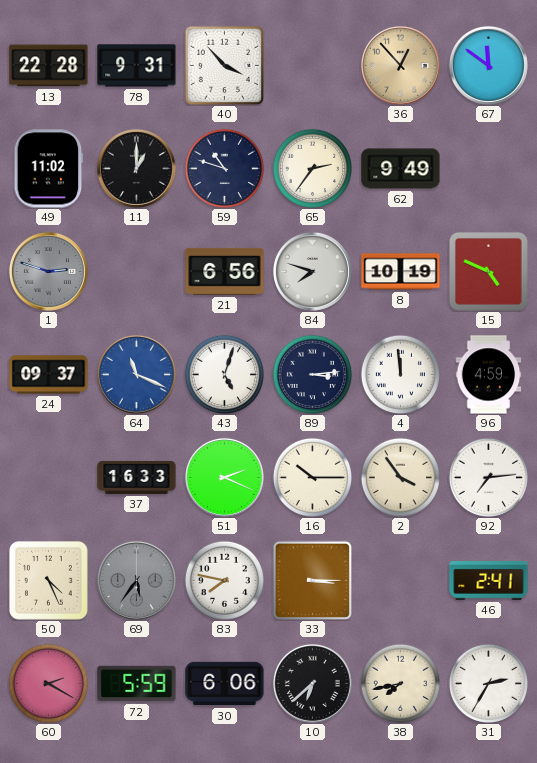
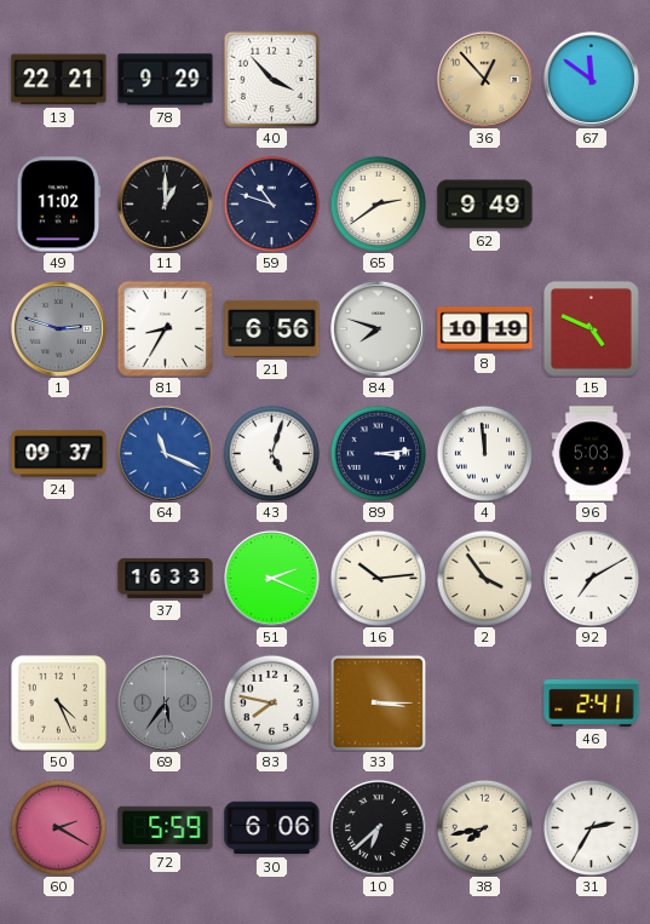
13: 22:28 -> 22:21 (59, 80)
78: 9:31 -> 9:29 (166, 80)
65: 2:36 -> 2:39 (378, 203)
81: none -> 8:35 (165, 328)
96: 4:59 -> 5:03 (592, 454)
16: 10:15 -> 10:14 (378, 578)
92: 7:14 -> 7:10 (591, 578)
